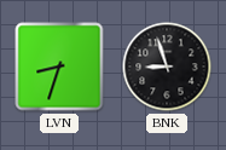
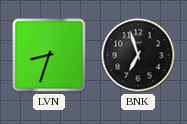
BNK: 8:57 -> 6:57 (138, 55)
